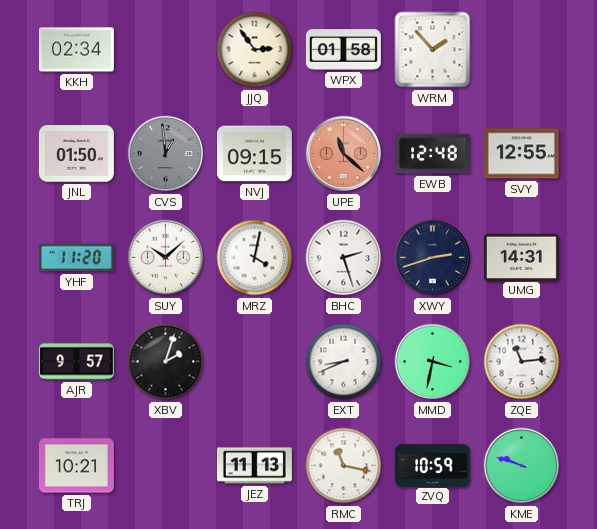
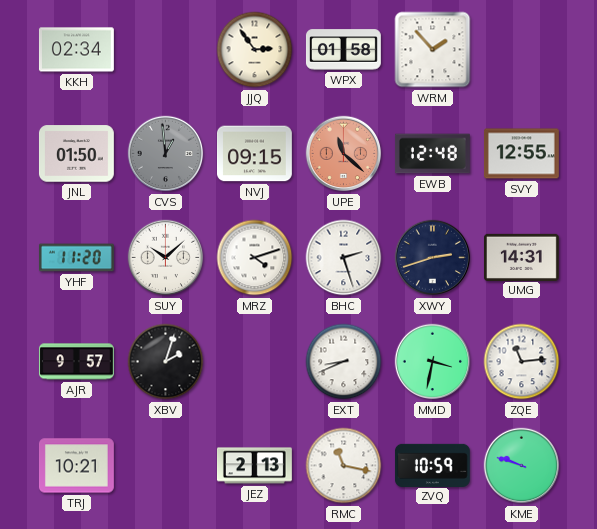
MRZ: 4:02 -> 4:12 (255, 258)
JEZ: 11:13 -> 2:13 (254, 466)
